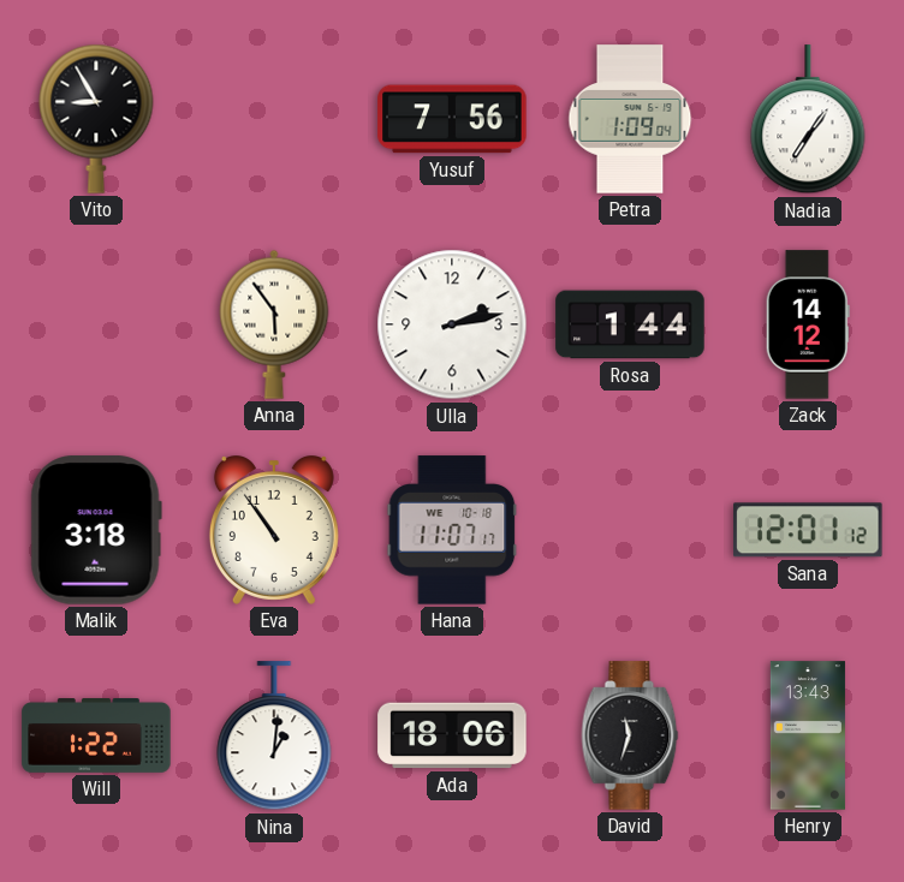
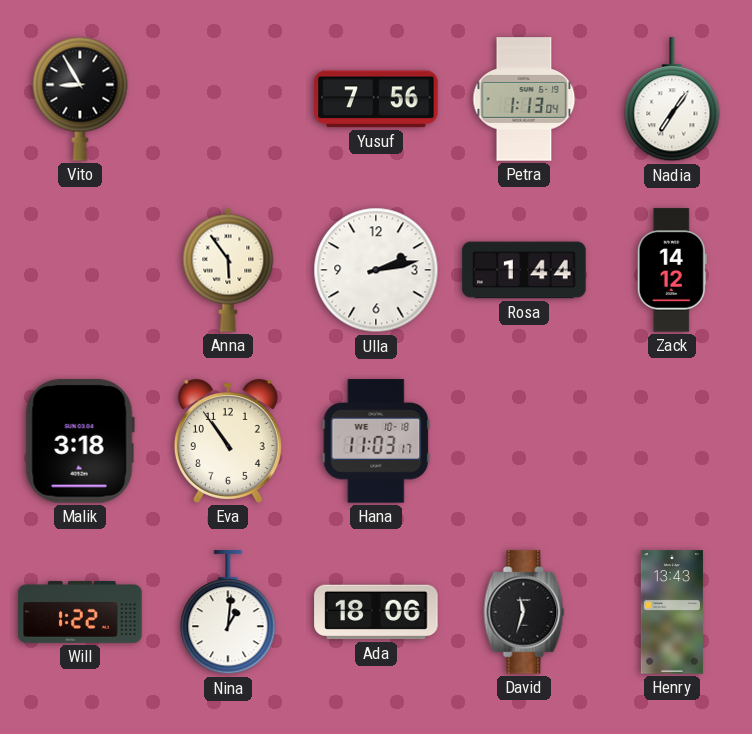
Petra: 1:09 -> 1:13 (524, 99)
Hana: 11:07 -> 11:03 (376, 441)
Sana: 12:01 -> none (808, 530)
